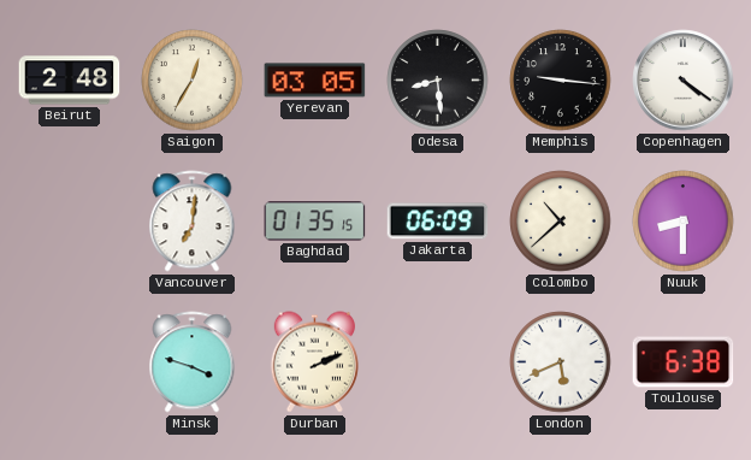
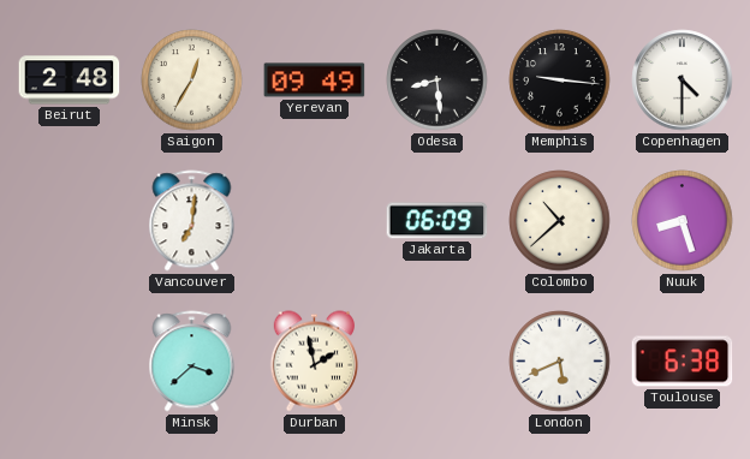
Yerevan: 03:05 -> 09:49 (315, 81)
Copenhagen: 4:21 -> 4:30 (683, 81)
Baghdad: 01:35 -> none (315, 222)
Nuuk: 8:30 -> 8:27 (683, 221)
Minsk: 3:48 -> 3:38 (192, 362)
Durban: 2:11 -> 1:58 (314, 362)
